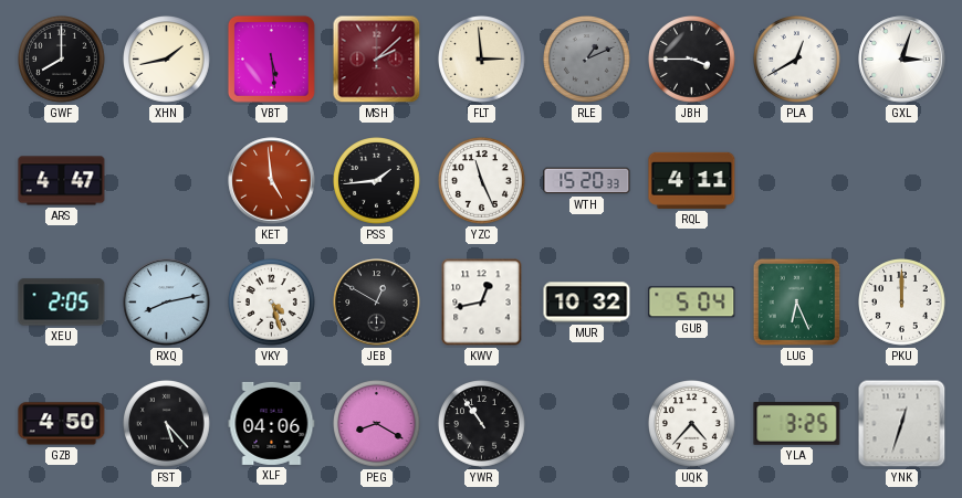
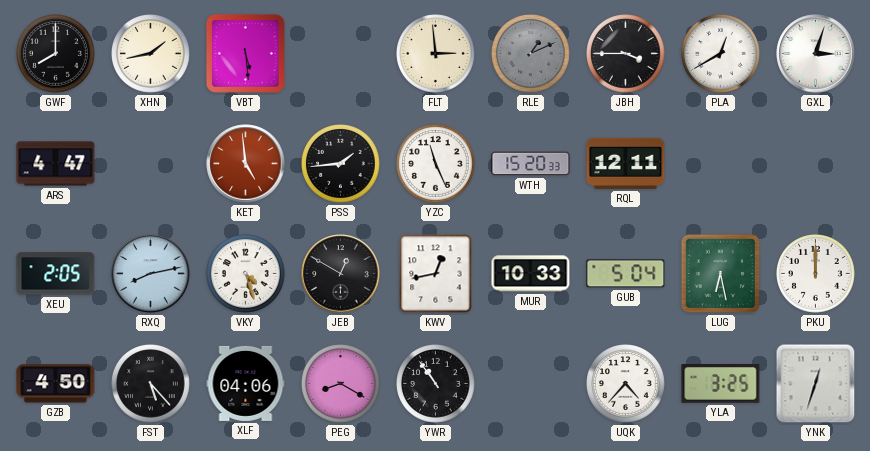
MSH: 2:08 -> none (377, 60)
RQL: 4:11 -> 12:11 (626, 163)
MUR: 10:32 -> 10:33 (531, 274)
LUG: 6:26 -> 6:28 (721, 274)
